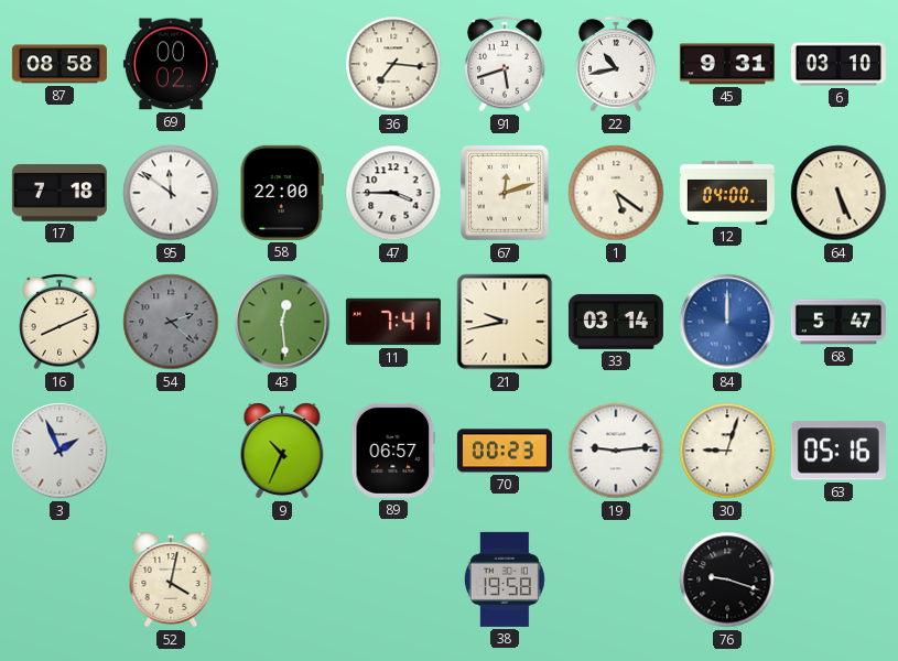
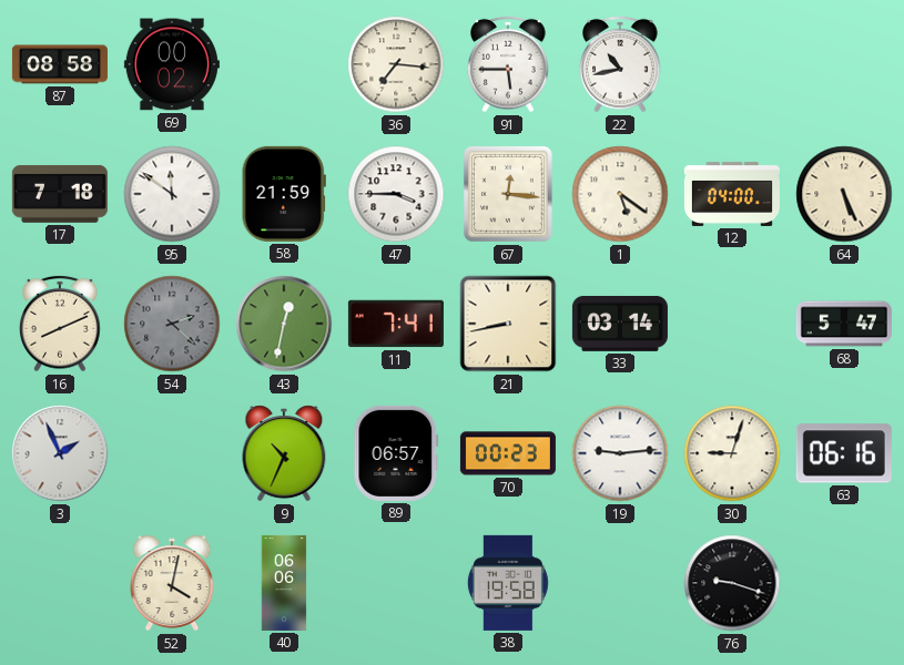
91: 5:42 -> 5:45 (508, 64)
45: 9:31 -> none (727, 64)
6: 03:10 -> none (839, 64)
58: 22:00 -> 21:59 (284, 194)
67: 12:12 -> 12:16 (508, 194)
43: 12:29 -> 12:32 (284, 324)
21: 9:43 -> 8:43 (508, 324)
84: 12:00 -> none (727, 322)
63: 05:16 -> 06:16 (844, 453)
40: none -> 06:06 (284, 583)
